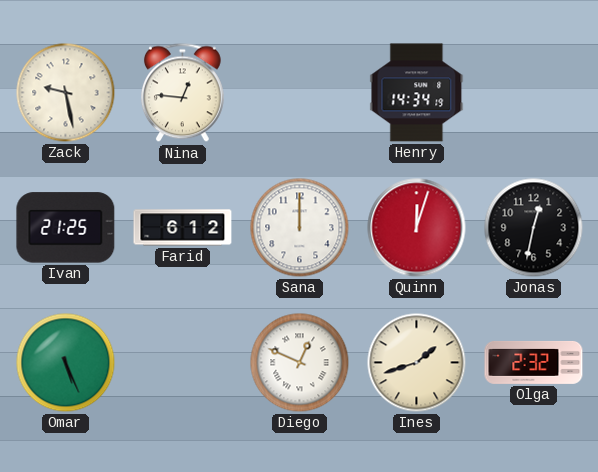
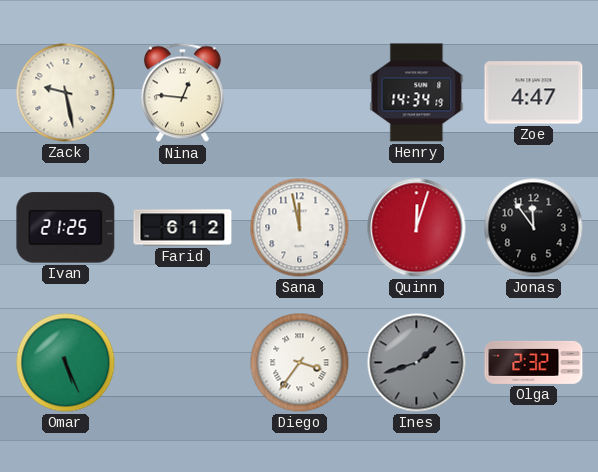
Zoe: none -> 4:47 (534, 93)
Sana: 12:00 -> 11:58 (300, 228)
Jonas: 12:32 -> 11:54 (534, 228)
Diego: 12:49 -> 3:36 (300, 363)
Ines dial: cream -> grey (417, 363)
